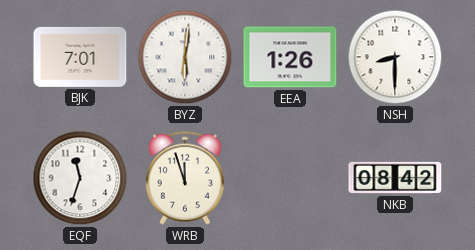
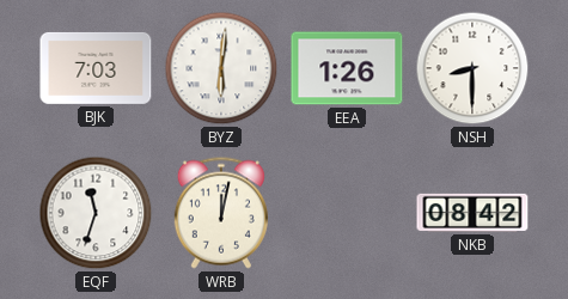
BJK: 7:01 -> 7:03 (96, 68)
WRB: 11:57 -> 12:02 (221, 213)
